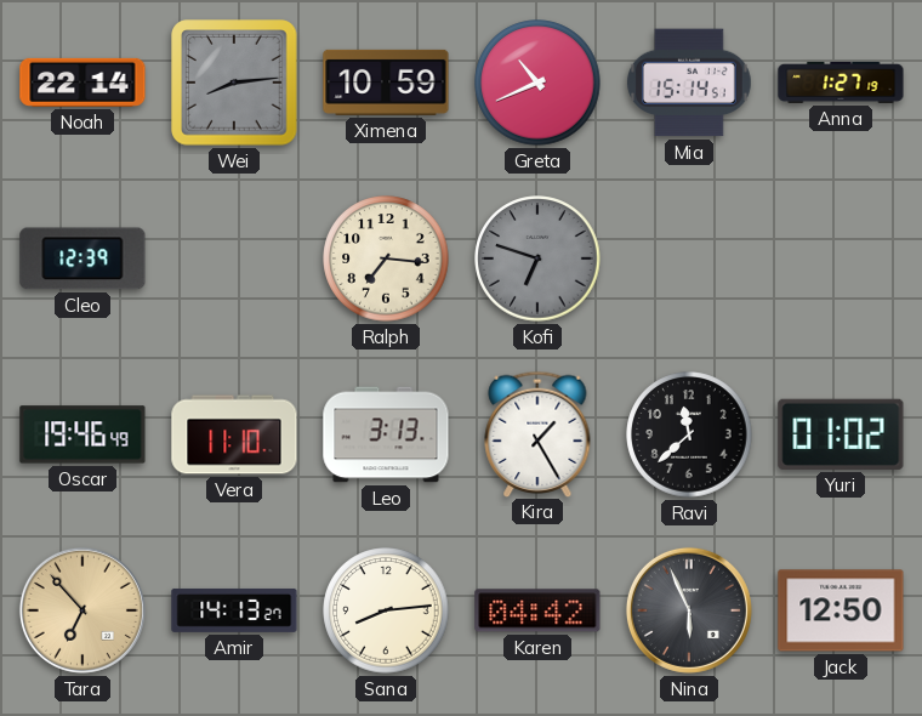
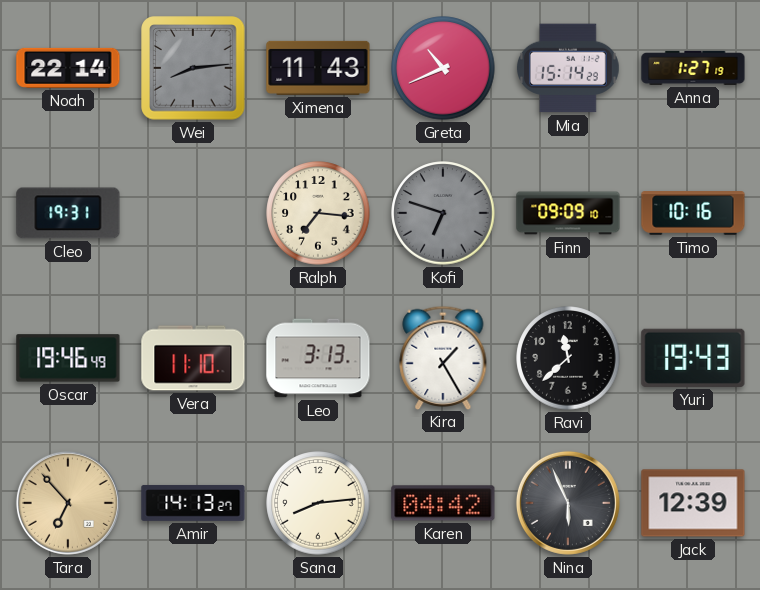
Ximena: 10:59 -> 11:43 (318, 68)
Mia: 15:14:51 -> 15:14:29 (568, 68)
Cleo: 12:39 -> 19:31 (68, 213)
Finn: none -> 09:09 (568, 213)
Timo: none -> 10:16 (693, 213)
Yuri: 01:02 -> 19:43 (693, 358)
Jack: 12:50 -> 12:39 (693, 503)
